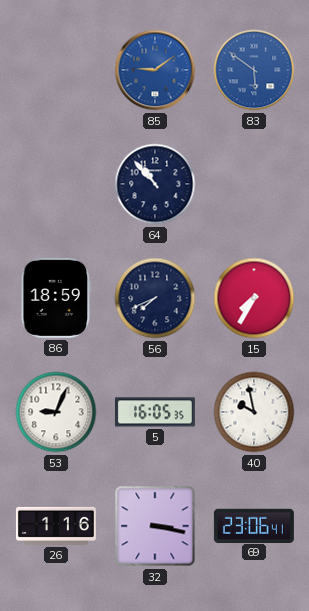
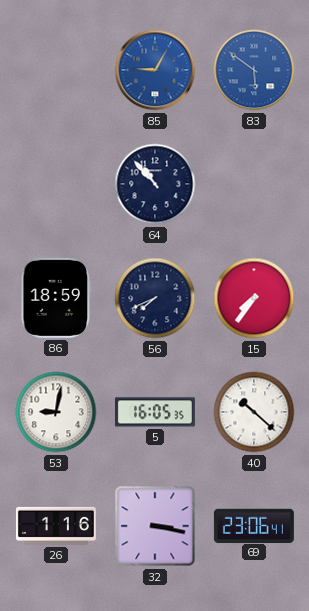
85: 9:09 -> 9:05 (155, 70)
15: 7:35 -> 7:36 (254, 298)
53: 9:04 -> 9:02 (56, 412)
40: 9:58 -> 10:22 (254, 412)
